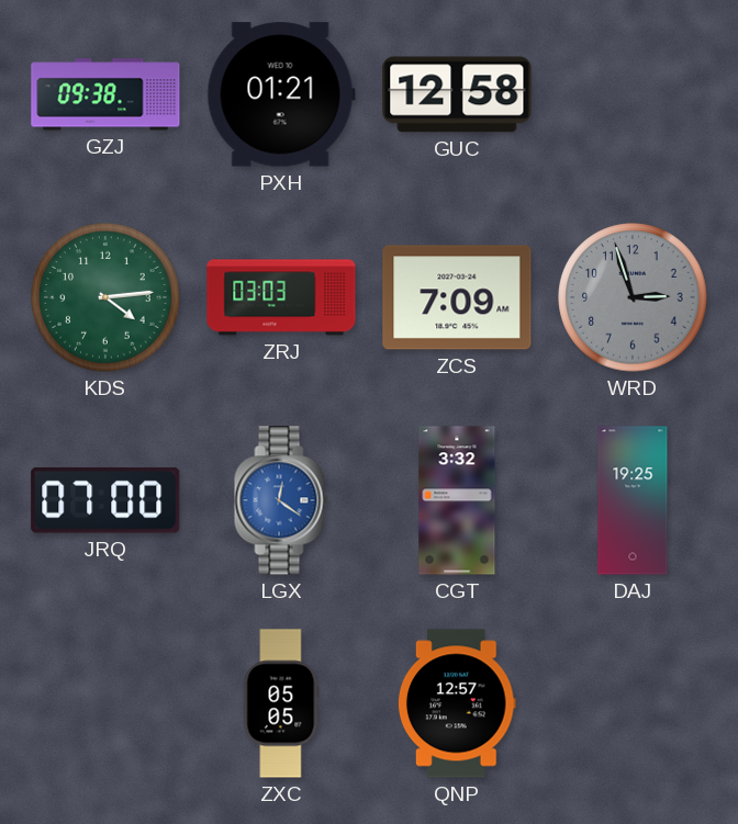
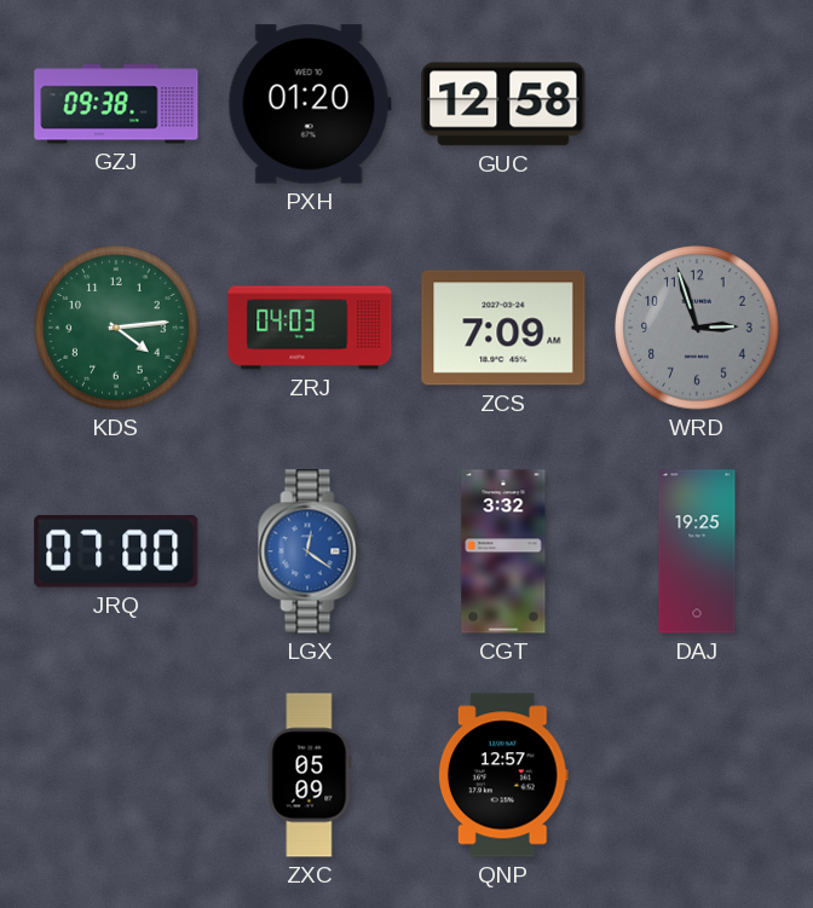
PXH: 01:21 -> 01:20 (310, 104)
ZRJ: 03:03 -> 04:03 (310, 328)
ZXC: 05:05 -> 05:09 (310, 775)
